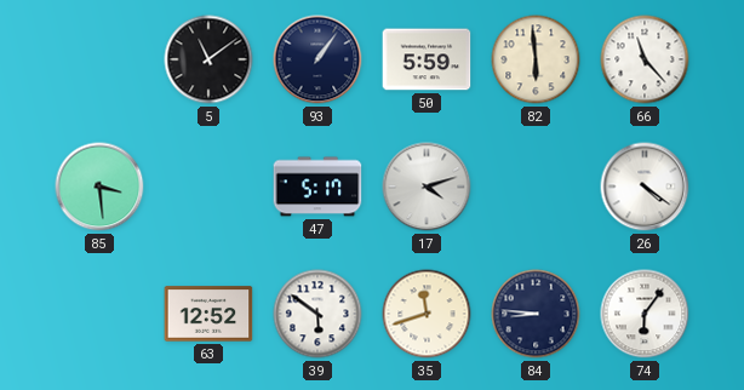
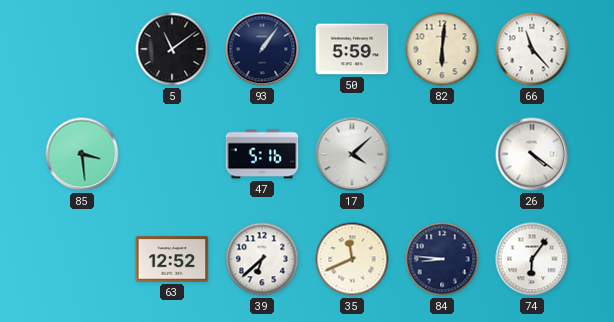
82: 5:59 -> 6:01 (442, 49)
47: 5:17 -> 5:16 (262, 154)
17: 4:12 -> 4:08 (352, 154)
39: 5:51 -> 6:38 (262, 259)
35: 11:42 -> 11:41 (352, 259)
